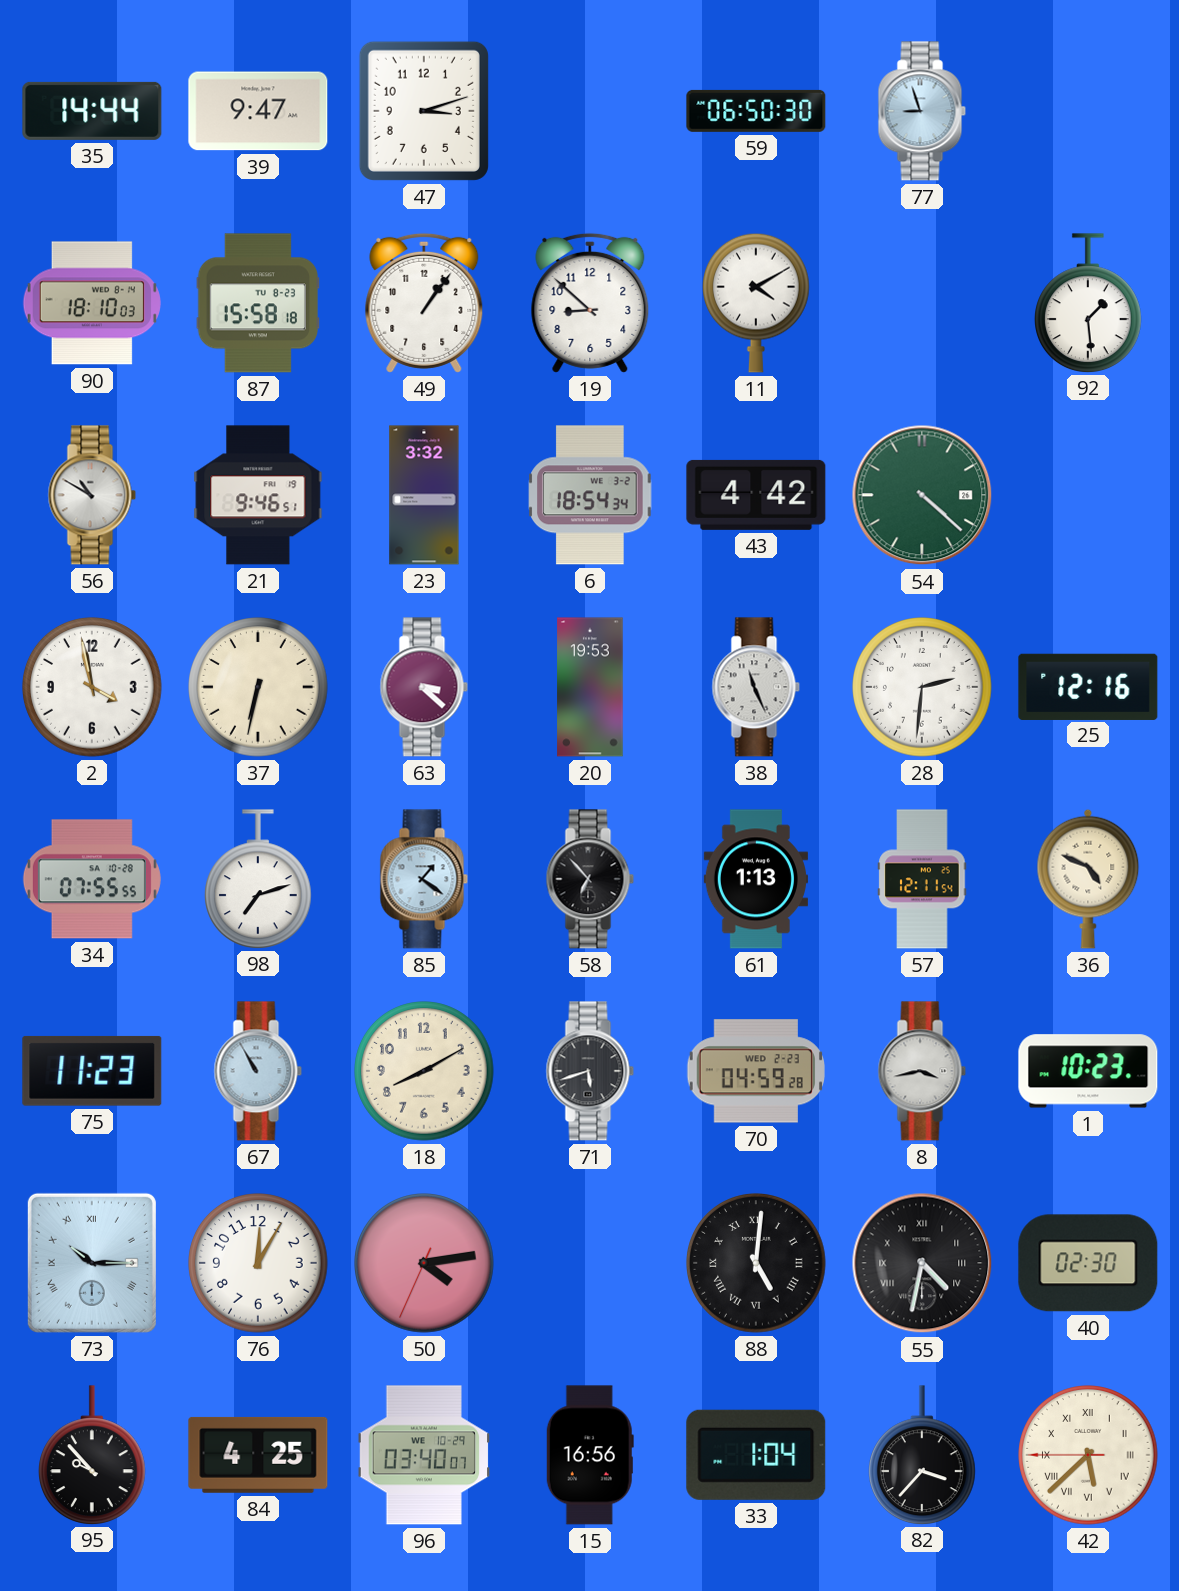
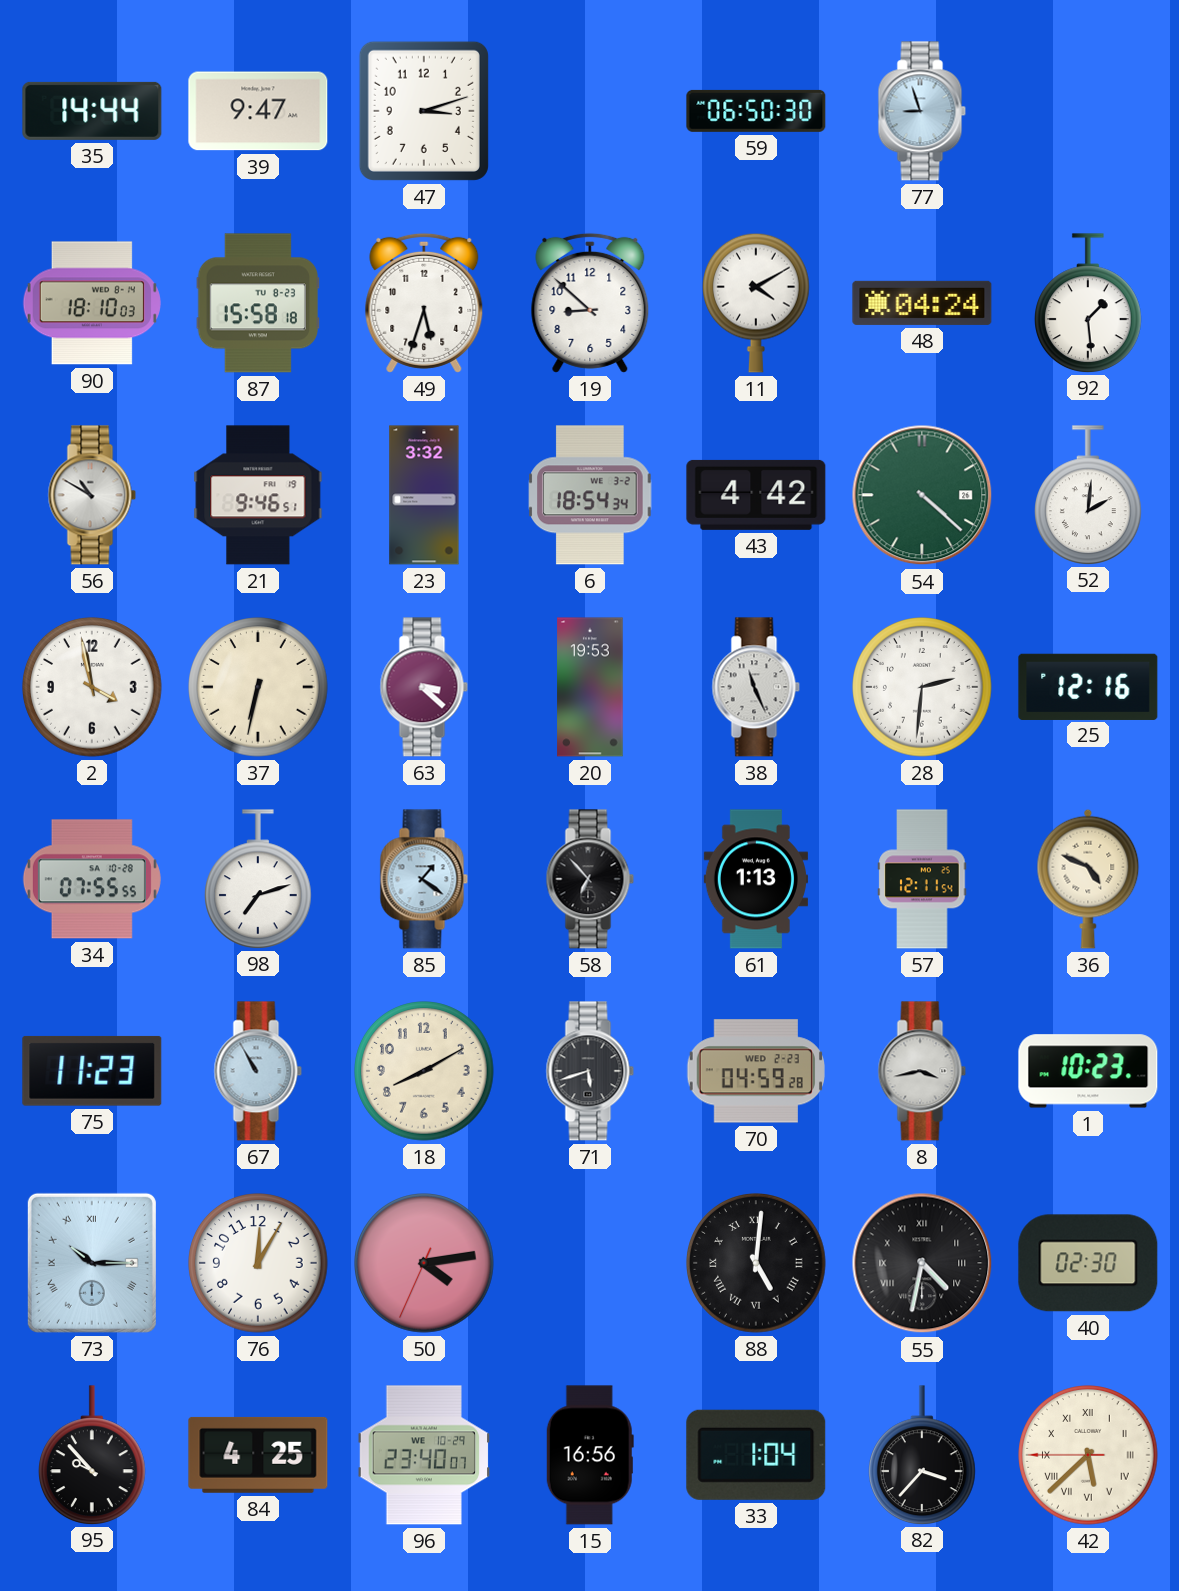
49: 1:06 -> 5:33 (424, 303)
48: none -> 04:24 (922, 303)
52: none -> 2:01 (1089, 495)
96: 03:40 -> 23:40 (423, 1455)
